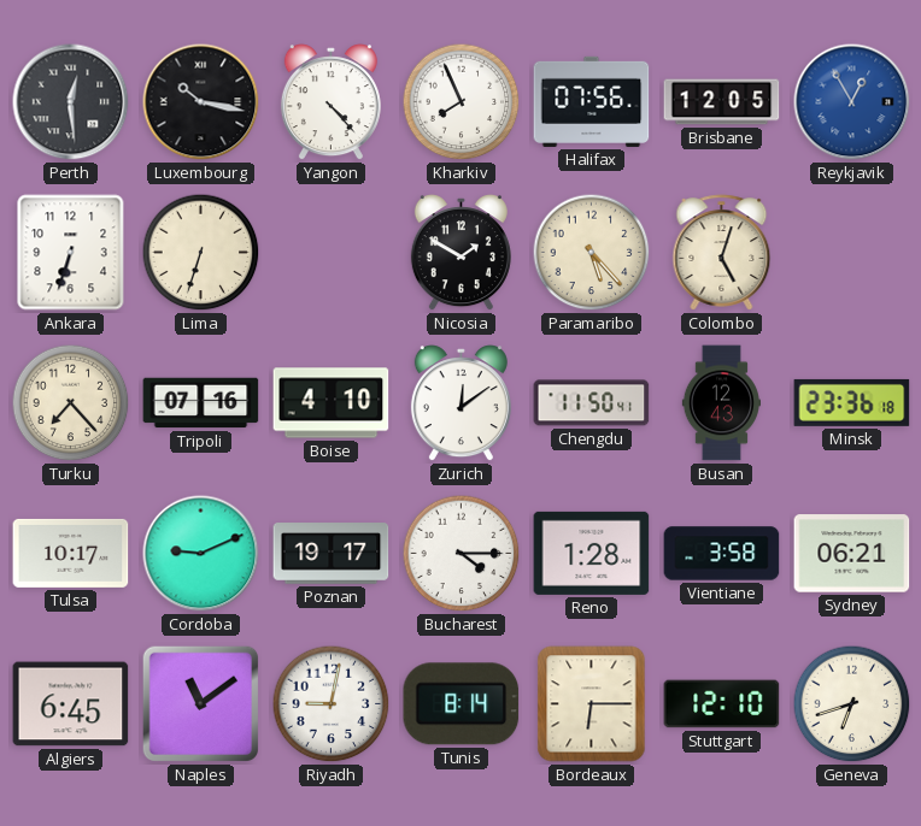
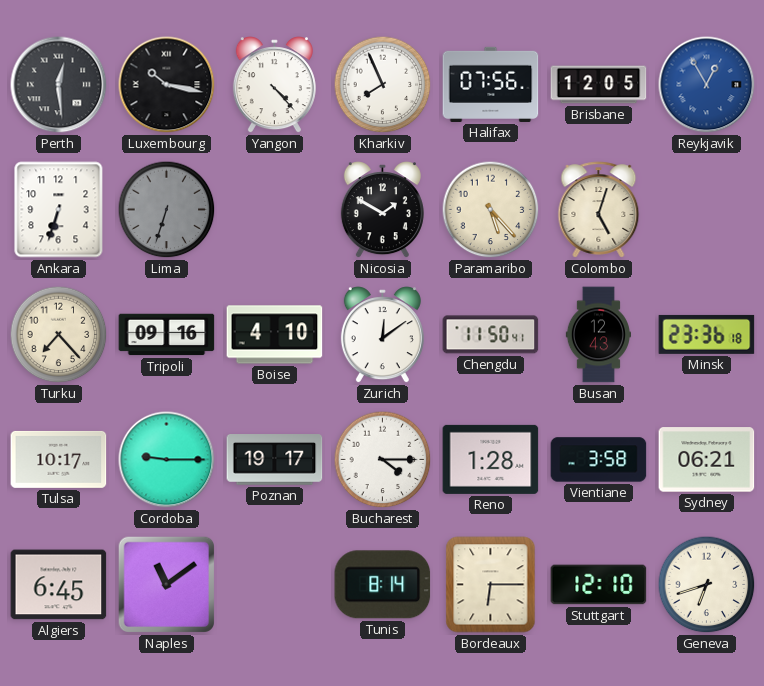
Lima dial: cream -> grey (167, 210)
Tripoli: 07:16 -> 09:16 (167, 335)
Cordoba: 9:11 -> 9:15 (167, 460)
Riyadh: 9:02 -> none (332, 704)
